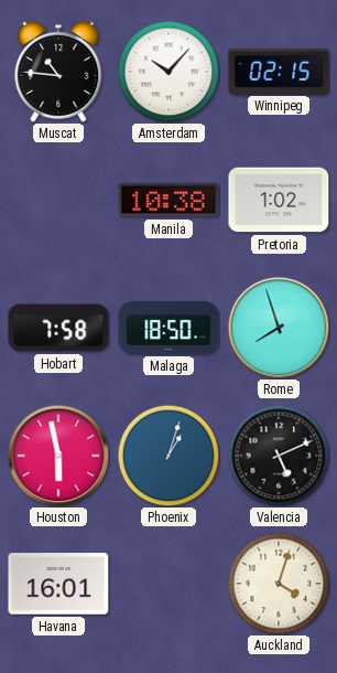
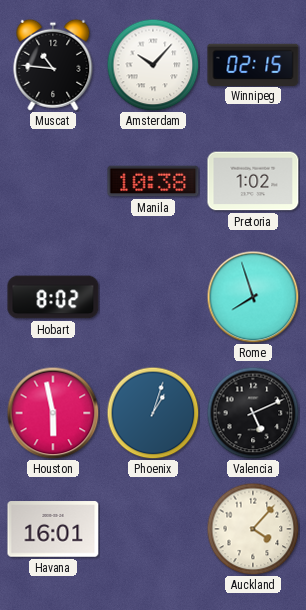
Hobart: 7:58 -> 8:02 (53, 297)
Malaga: 18:50 -> none (168, 328)
Auckland: 4:03 -> 4:07 (253, 529)
